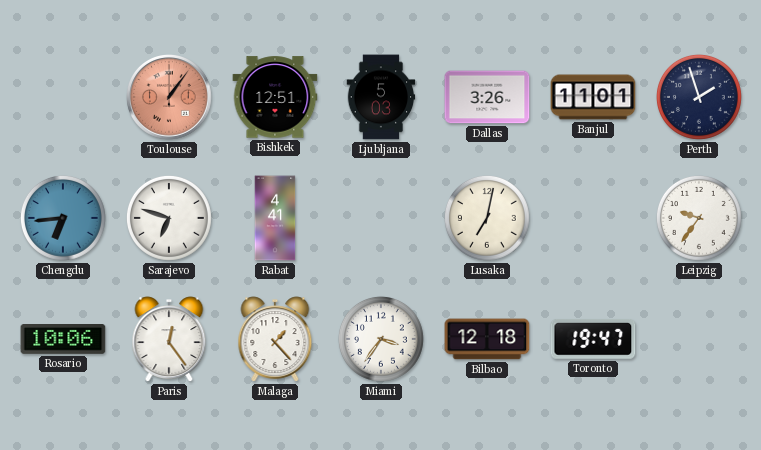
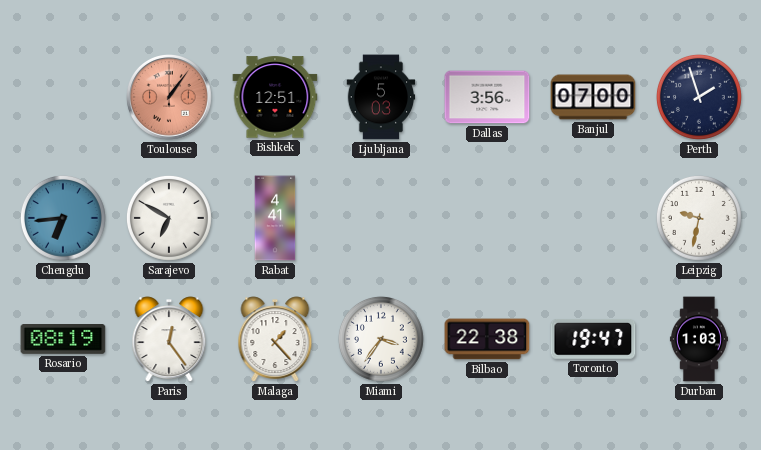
Dallas: 3:26 -> 3:56 (487, 97)
Banjul: 11:01 -> 07:00 (593, 97)
Sarajevo: 6:48 -> 6:50 (169, 218)
Lusaka: 7:02 -> none (487, 218)
Leipzig: 9:36 -> 9:32 (699, 218)
Rosario: 10:06 -> 08:19 (63, 340)
Bilbao: 12:18 -> 22:38 (487, 339)
Durban: none -> 1:03 (699, 339)
